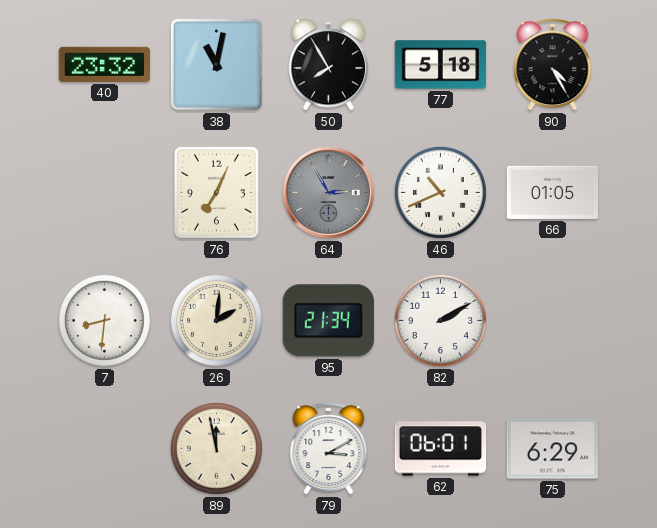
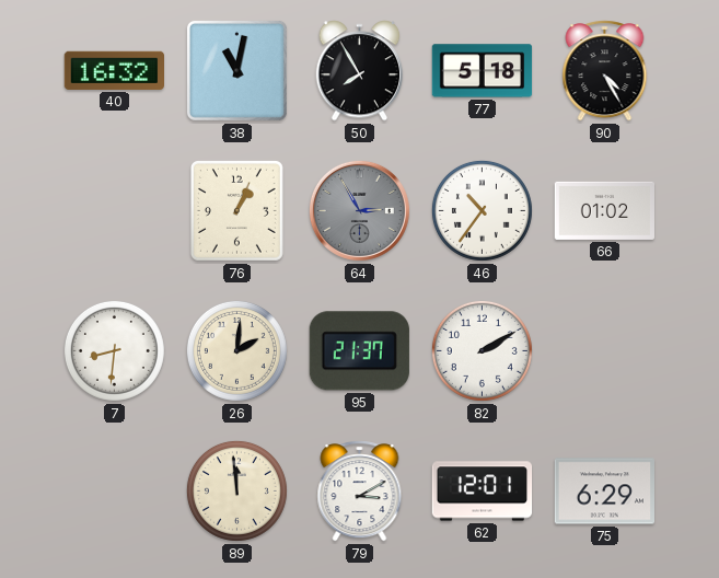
40: 23:32 -> 16:32 (114, 70)
76: 7:04 -> 1:04 (236, 210)
46: 10:41 -> 10:36 (482, 210)
66: 01:05 -> 01:02 (605, 210)
95: 21:34 -> 21:37 (359, 351)
89: 11:58 -> 11:59 (236, 490)
62: 06:01 -> 12:01 (483, 492)
